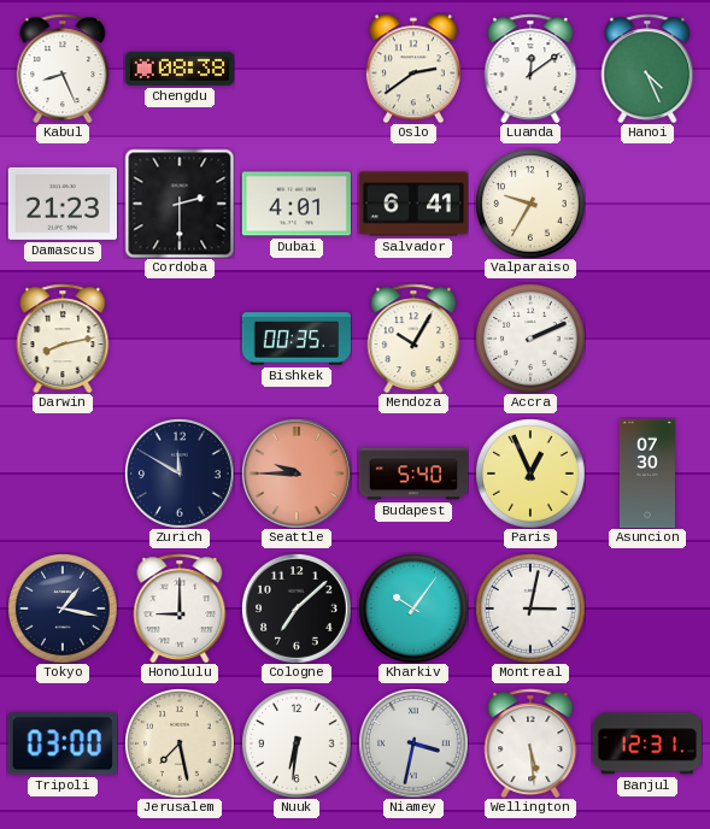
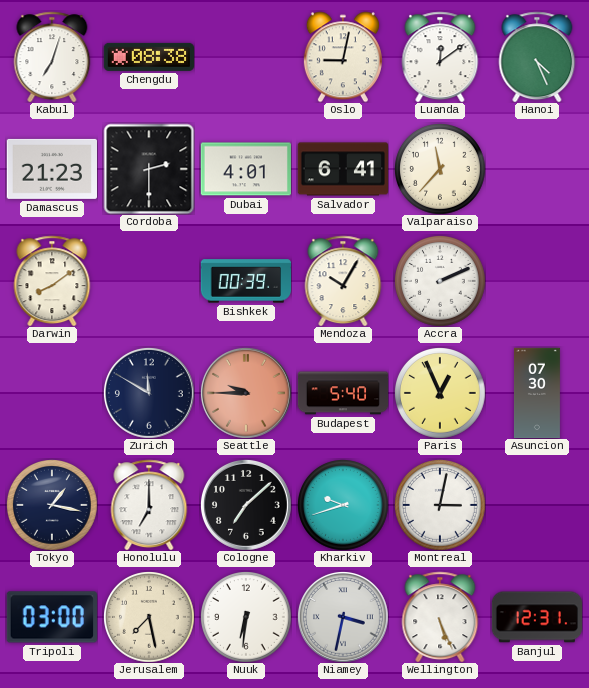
Kabul: 8:26 -> 7:03 (52, 57)
Oslo: 2:39 -> 9:02 (343, 57)
Valparaiso: 9:35 -> 11:37 (440, 169)
Darwin: 8:13 -> 8:09 (52, 281)
Bishkek: 00:35 -> 00:39 (245, 281)
Honolulu: 9:00 -> 7:00 (149, 505)
Kharkiv: 10:06 -> 9:42 (343, 505)
Wellington: 5:29 -> 5:26 (440, 617)
